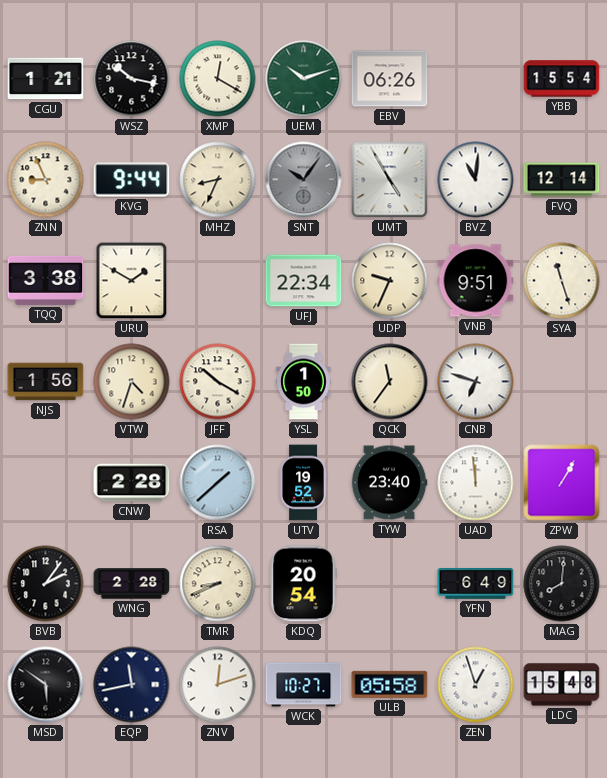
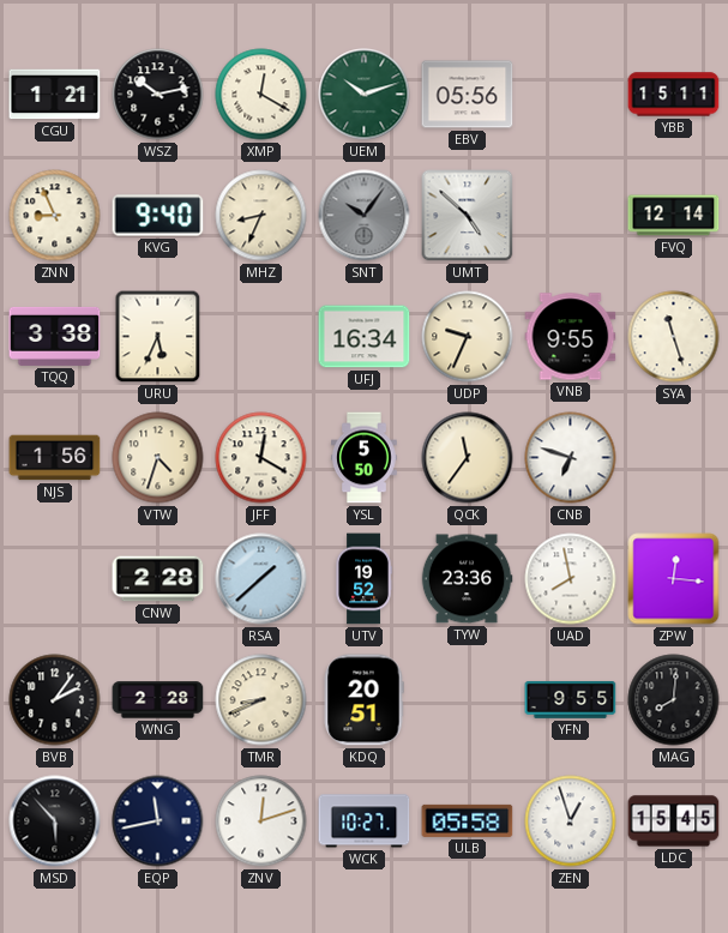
WSZ: 10:17 -> 10:13 (158, 95)
EBV: 06:26 -> 05:56 (468, 95)
YBB: 15:54 -> 15:11 (674, 95)
KVG: 9:44 -> 9:40 (158, 216)
UMT: 4:55 -> 4:52 (468, 216)
BVZ: 11:01 -> none (476, 180)
URU: 1:50 -> 5:34 (158, 337)
UFJ: 22:34 -> 16:34 (365, 337)
VNB: 9:51 -> 9:55 (571, 337)
JFF: 10:20 -> 12:20 (261, 458)
YSL: 1:50 -> 5:50 (365, 458)
TYW: 23:40 -> 23:36 (467, 579)
UAD: 11:59 -> 7:58 (571, 579)
ZPW: 1:05 -> 12:16 (674, 579)
KDQ: 20:54 -> 20:51 (363, 700)
YFN: 6:49 -> 9:55 (571, 699)
MSD: 5:51 -> 5:53 (55, 821)
LDC: 15:48 -> 15:45 (674, 821)
